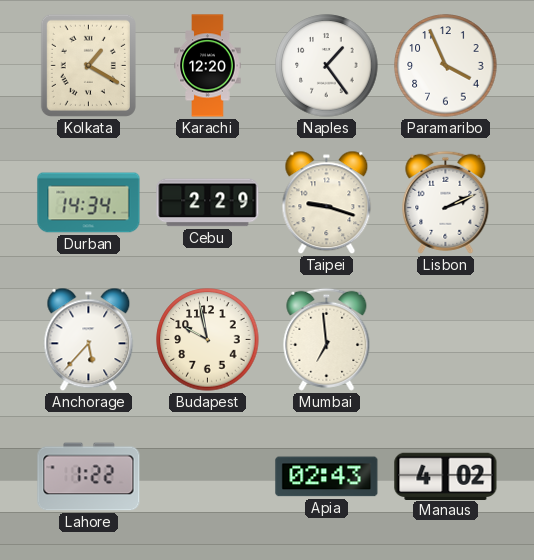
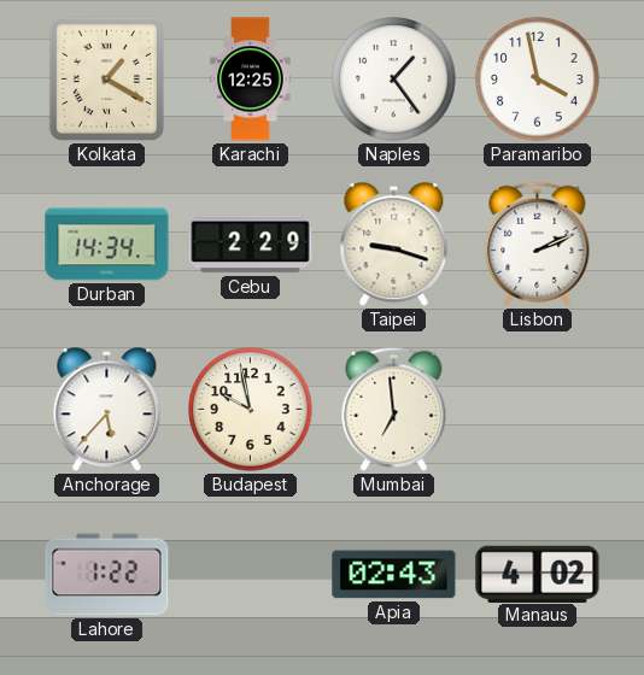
Karachi: 12:20 -> 12:25 (251, 80)
Paramaribo: 3:56 -> 3:58 (538, 80)
